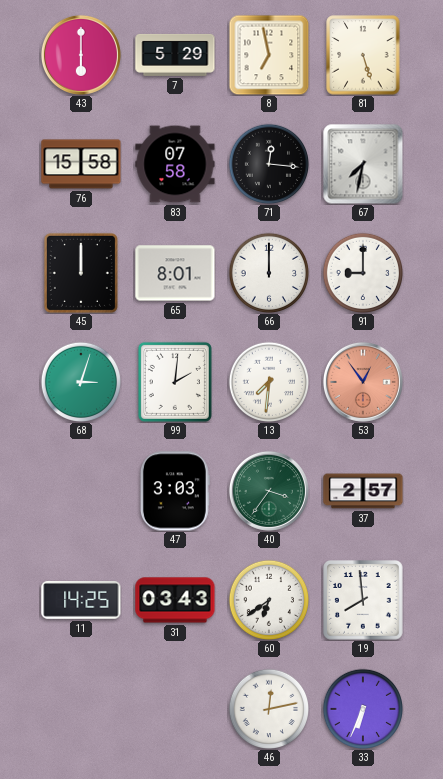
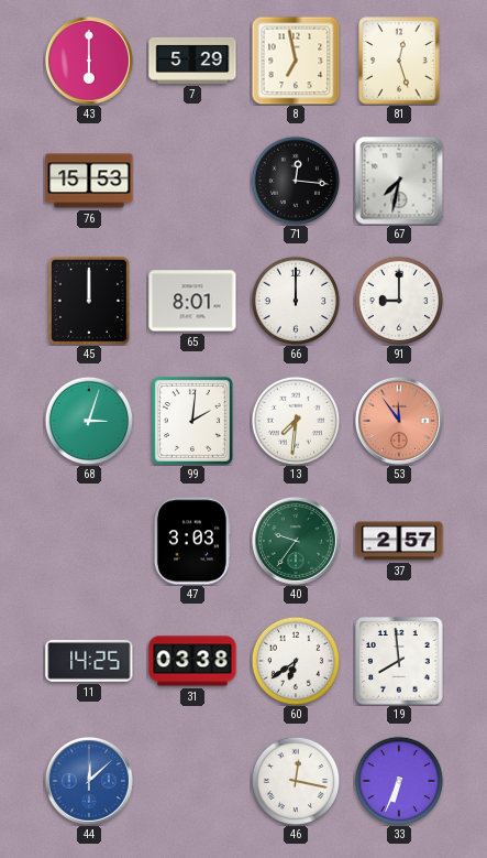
81: 5:27 -> 12:27 (399, 61)
76: 15:58 -> 15:53 (89, 181)
83: 07:58 -> none (175, 164)
53: 12:54 -> 11:54 (399, 421)
40: 3:36 -> 9:36 (296, 541)
31: 03:43 -> 03:38 (192, 661)
44: none -> 12:08 (89, 781)
46: 12:13 -> 12:17 (295, 780)
